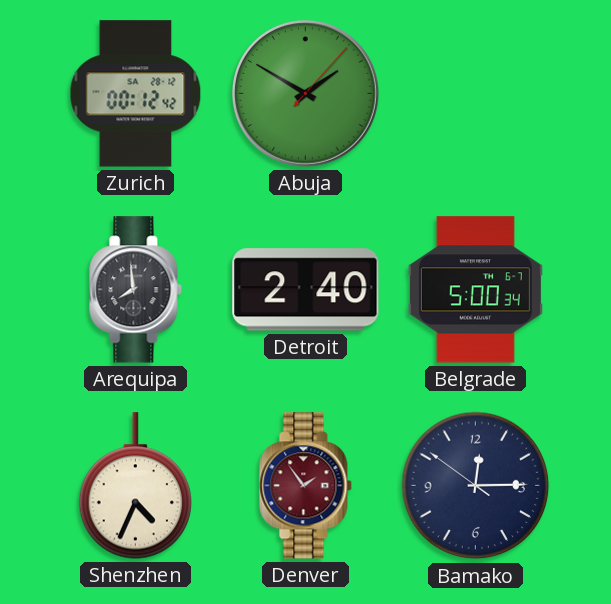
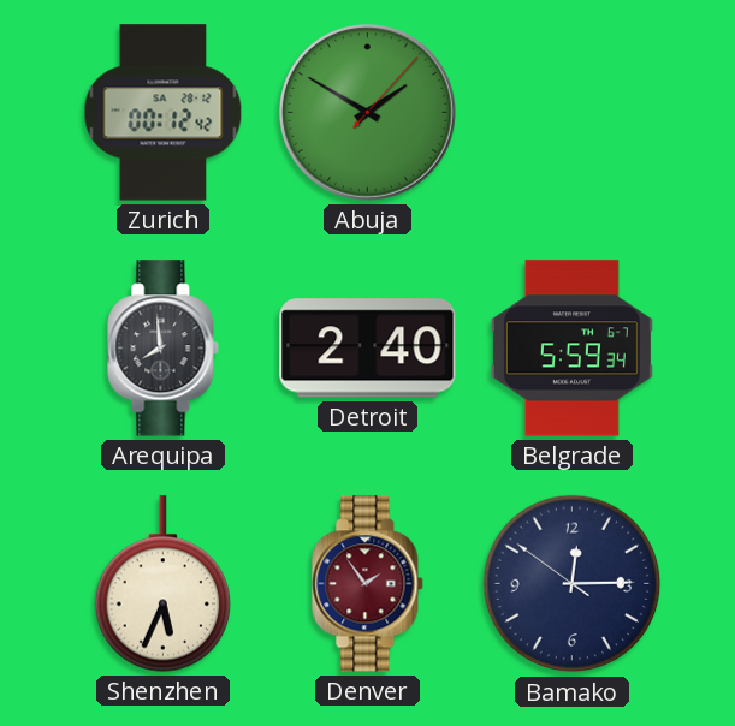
Belgrade: 5:00 -> 5:59 (571, 349)
Shenzhen: 4:34 -> 5:34 (164, 584)
